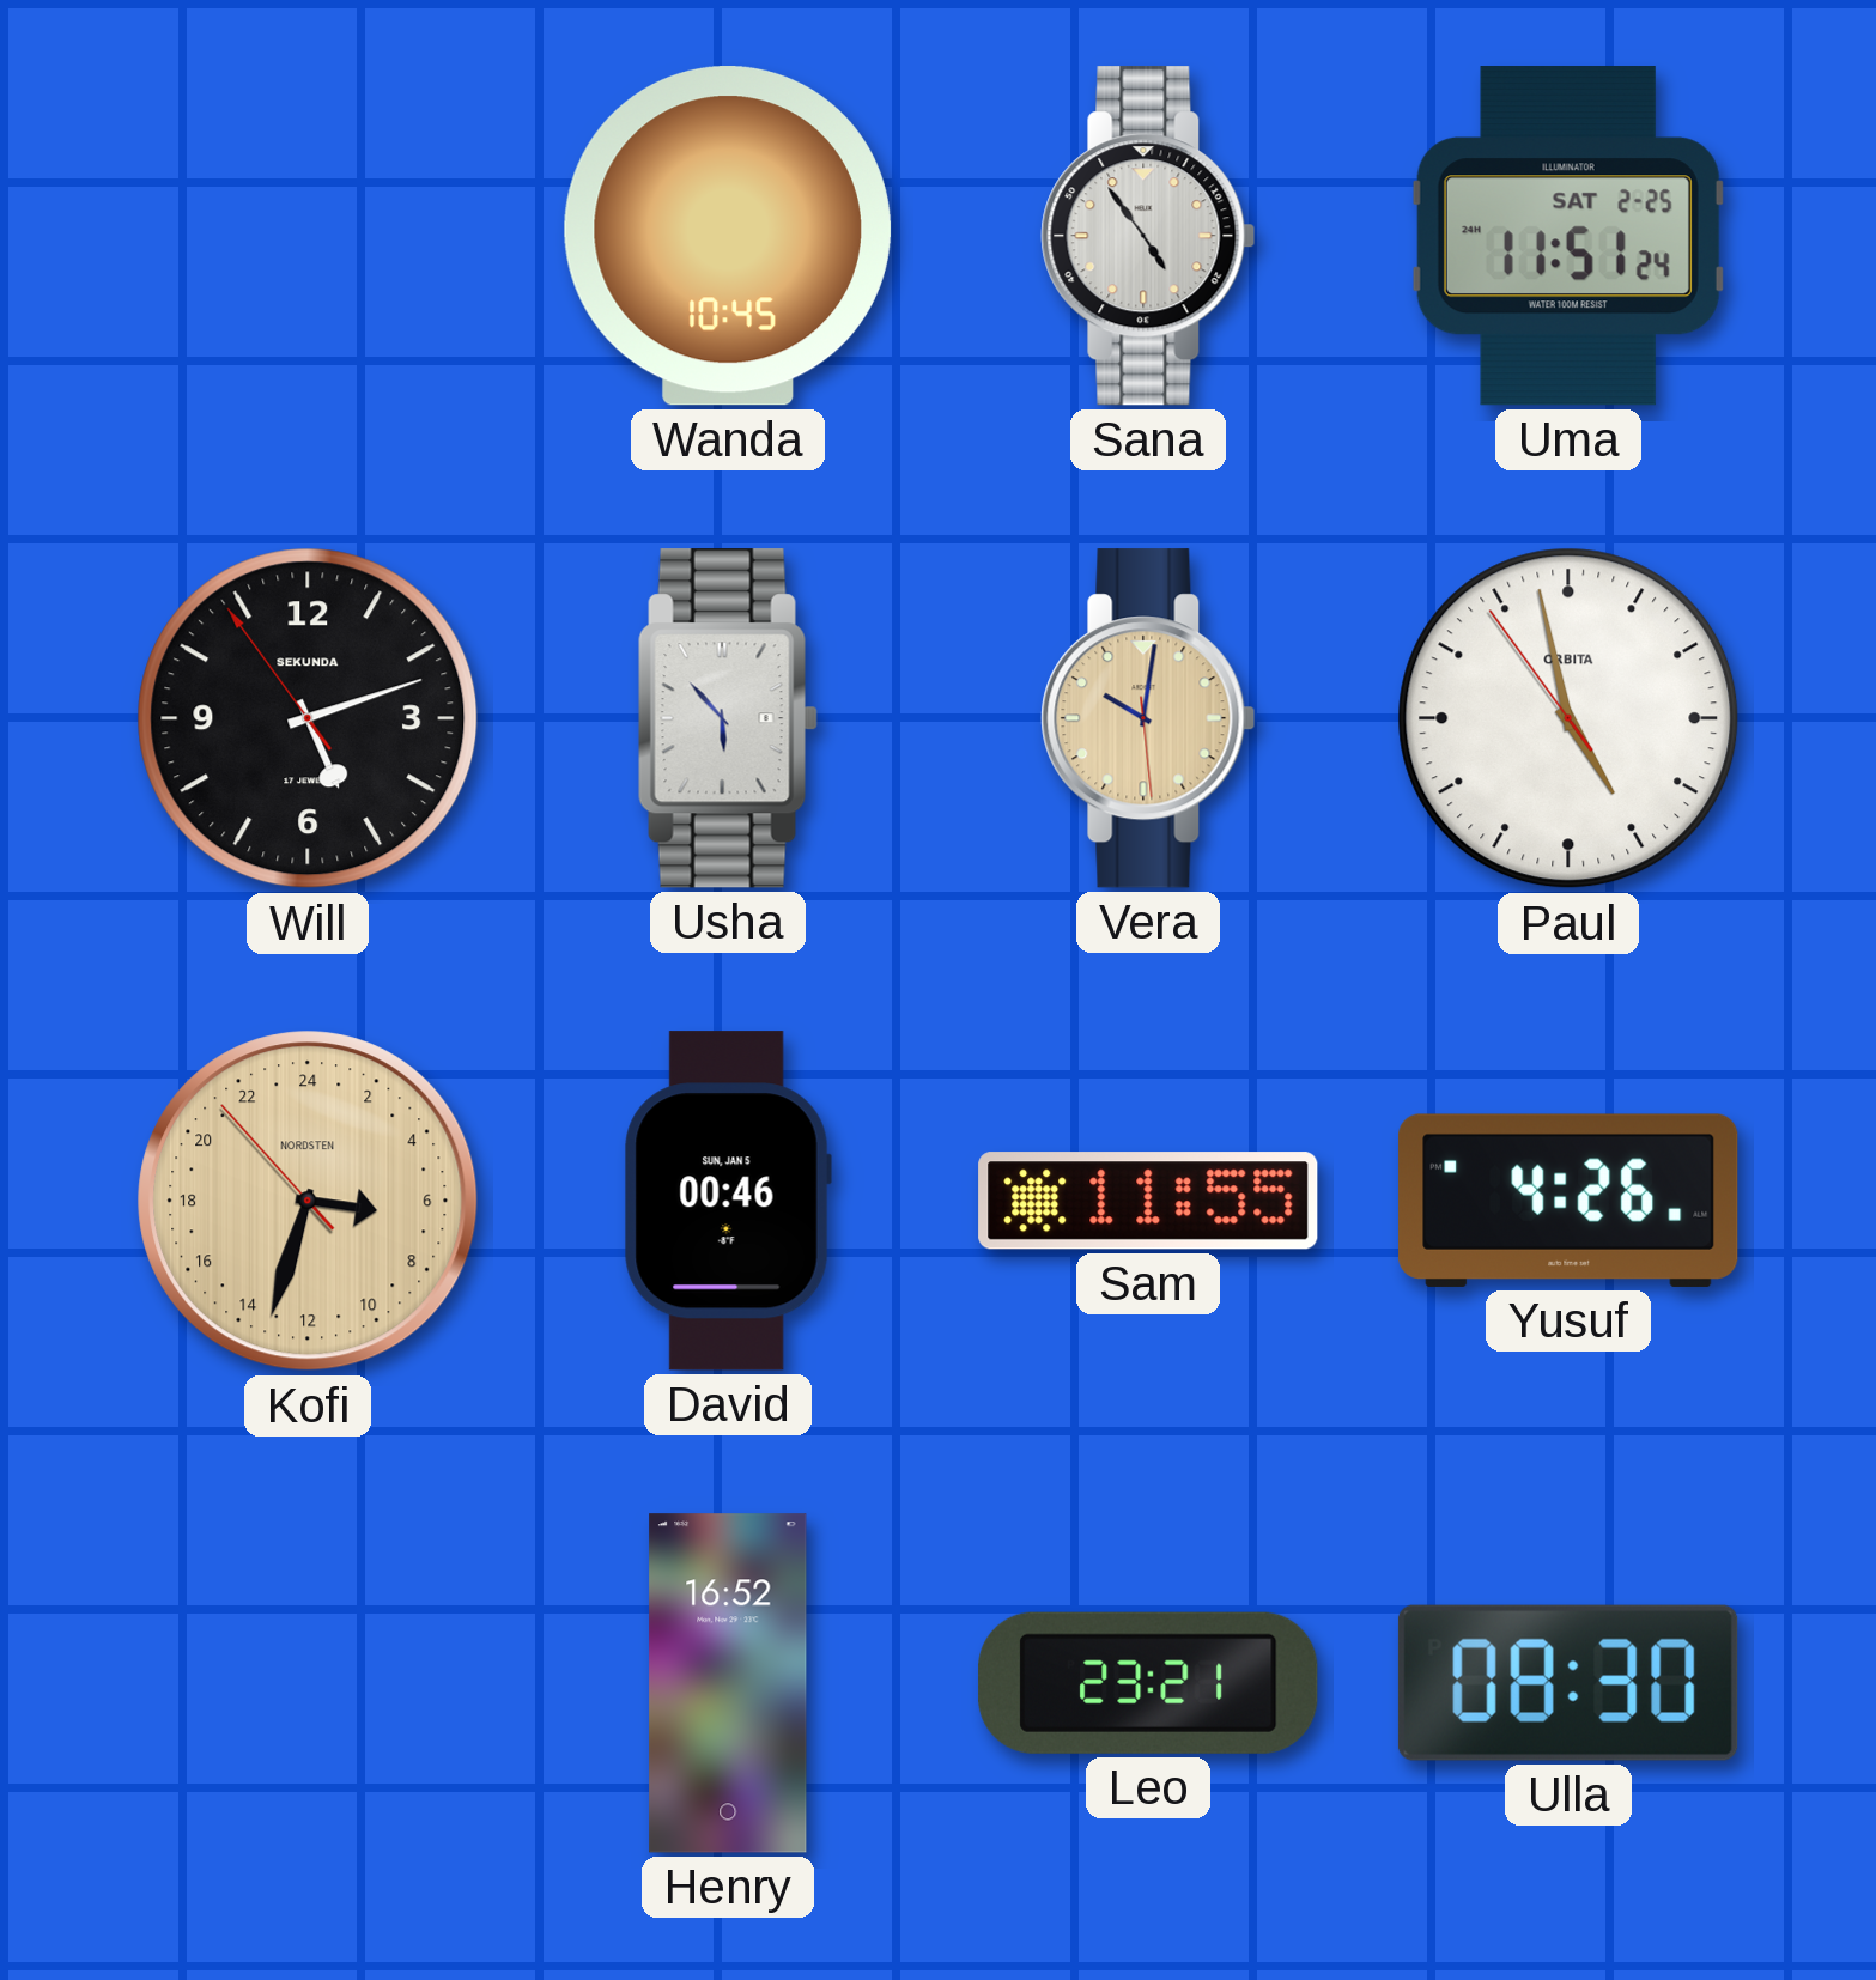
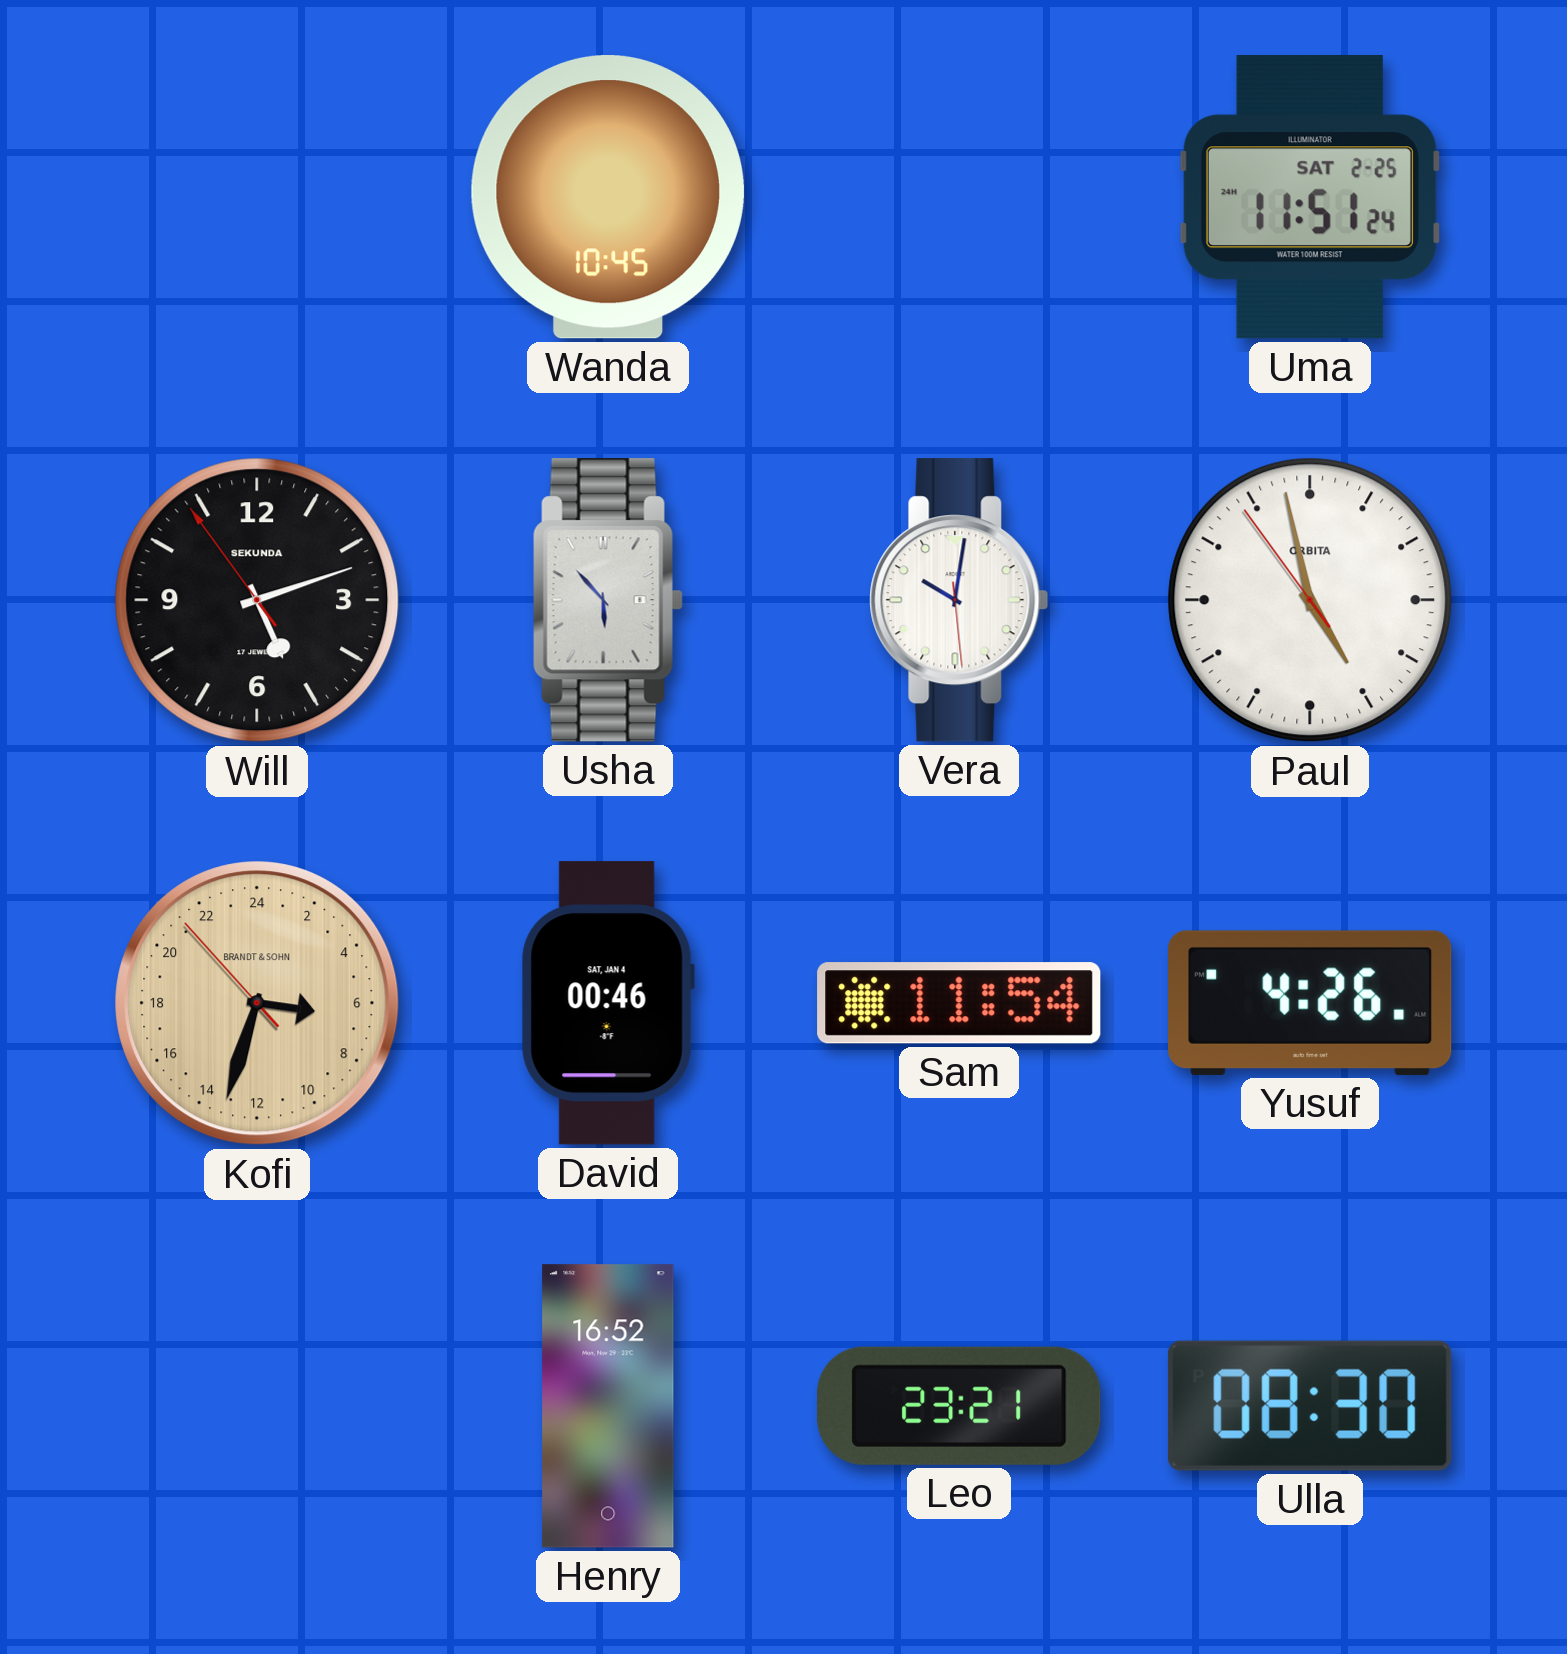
Sana: 4:54 -> none (1148, 236)
Vera dial: champagne -> white (959, 600)
Kofi brand: NORDSTEN -> BRANDT & SOHN (257, 1003)
David date: SUN, JAN 5 -> SAT, JAN 4 (608, 1003)
Sam: 11:55 -> 11:54 (959, 1003)
